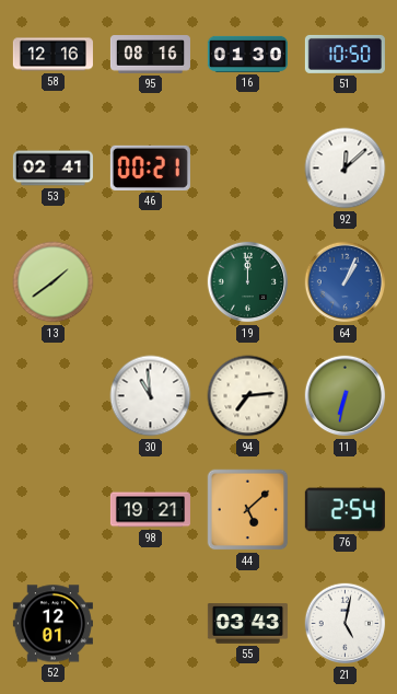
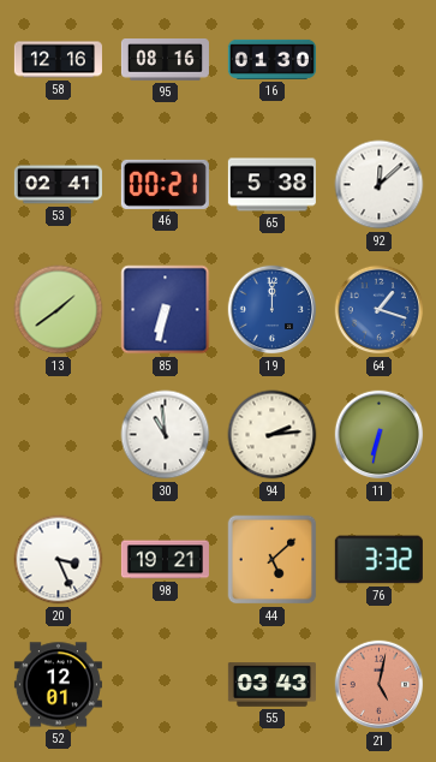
51: 10:50 -> none (345, 54)
65: none -> 5:38 (271, 185)
85: none -> 6:32 (166, 310)
19 dial: green -> blue (273, 310)
64: 1:04 -> 1:18 (380, 310)
94: 7:14 -> 2:14 (273, 435)
20: none -> 3:26 (59, 560)
76: 2:54 -> 3:32 (378, 560)
21 dial: white -> salmon (380, 685)
